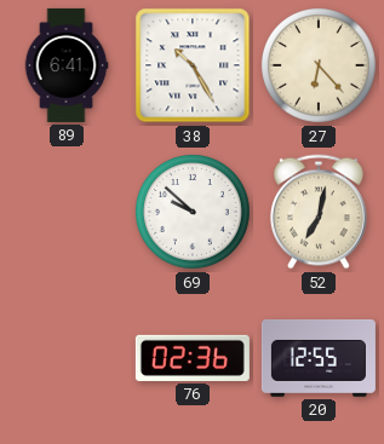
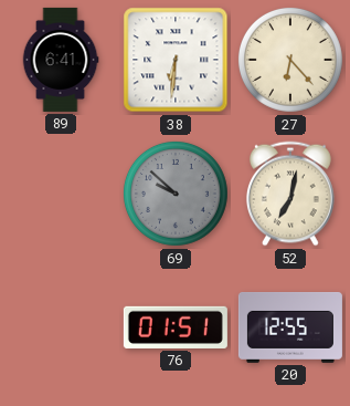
38: 10:25 -> 6:31 (176, 60)
69 dial: white -> grey (176, 194)
76: 02:36 -> 01:51 (176, 327)
